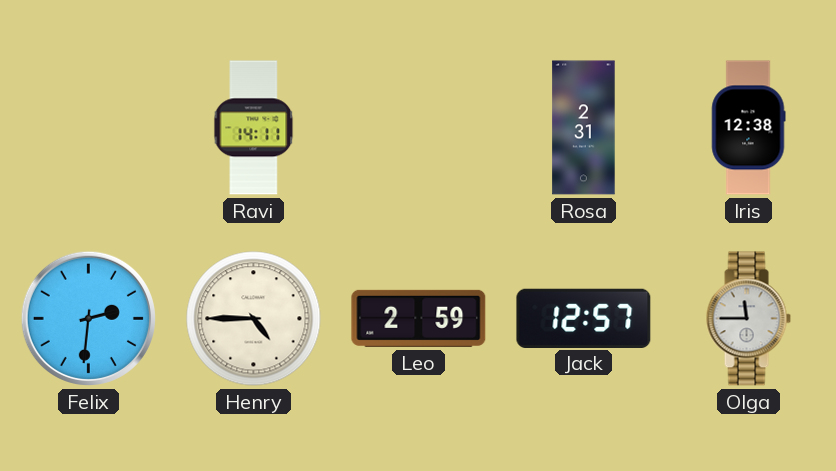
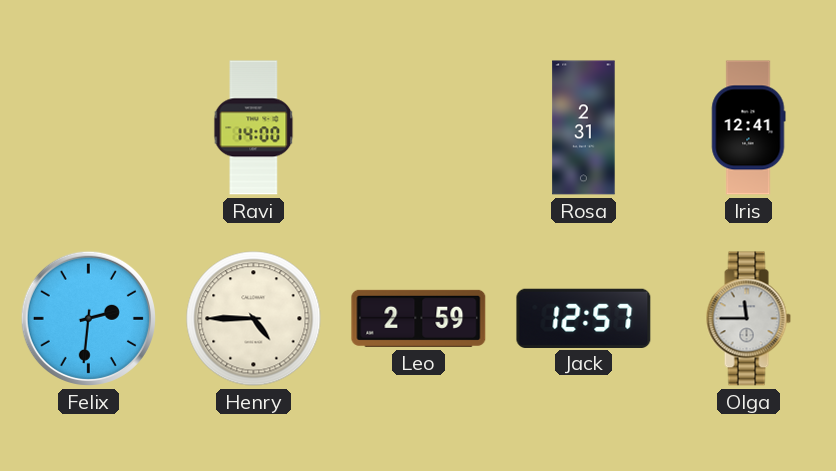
Ravi: 14:11 -> 14:00 (254, 128)
Iris: 12:38 -> 12:41 (748, 128)
